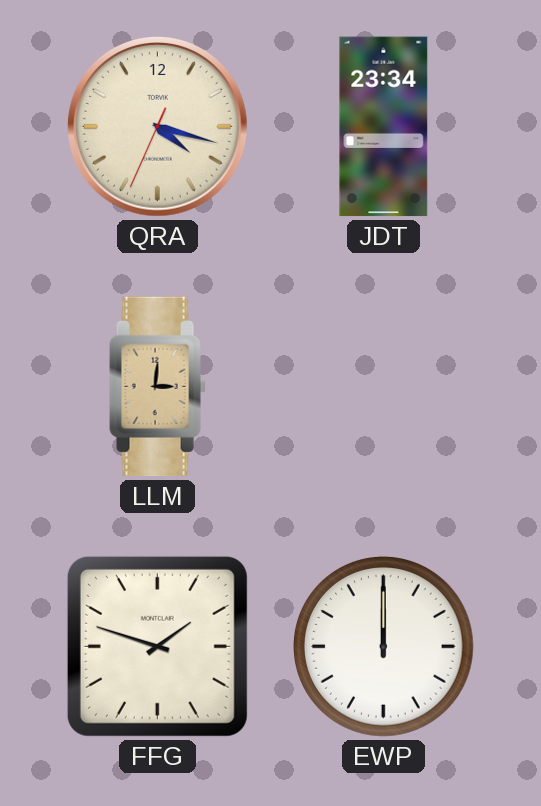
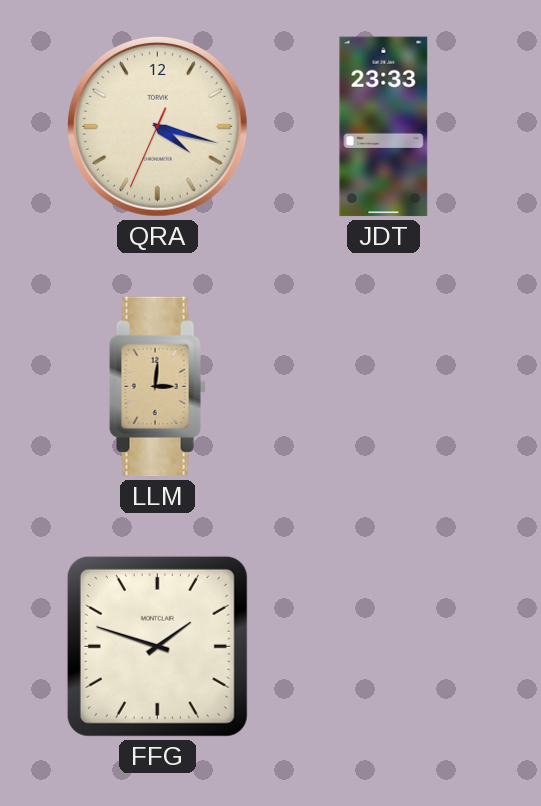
JDT: 23:34 -> 23:33 (384, 127)
EWP: 12:00 -> none (384, 647)
